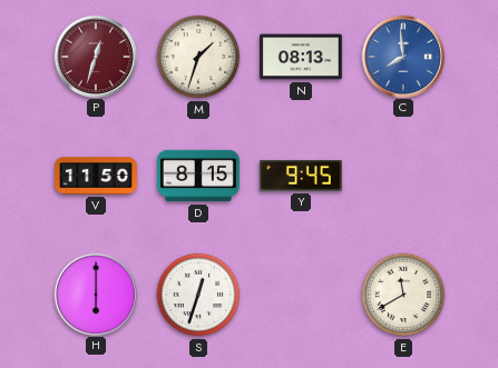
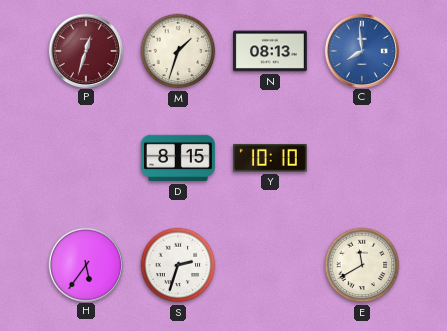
V: 11:50 -> none (97, 176)
Y: 9:45 -> 10:10 (270, 158)
H: 6:00 -> 5:36 (85, 264)
S: 12:33 -> 2:33 (178, 265)
